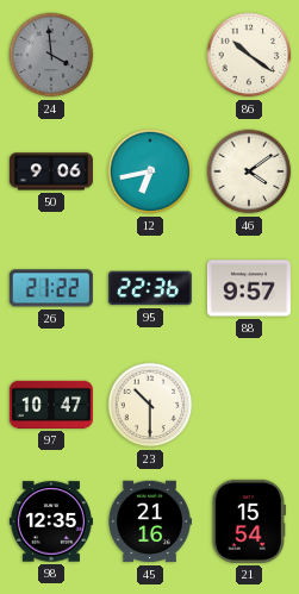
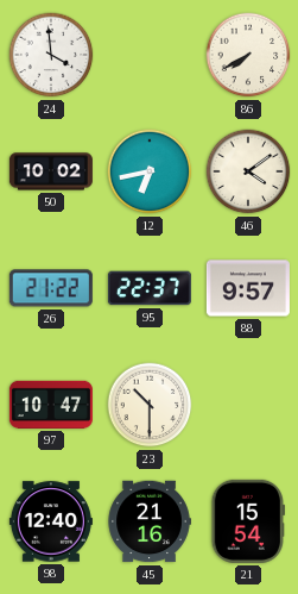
24 dial: grey -> white (51, 55)
86: 10:21 -> 7:40 (248, 55)
50: 9:06 -> 10:02 (51, 171)
95: 22:36 -> 22:37 (150, 288)
98: 12:35 -> 12:40 (51, 521)
